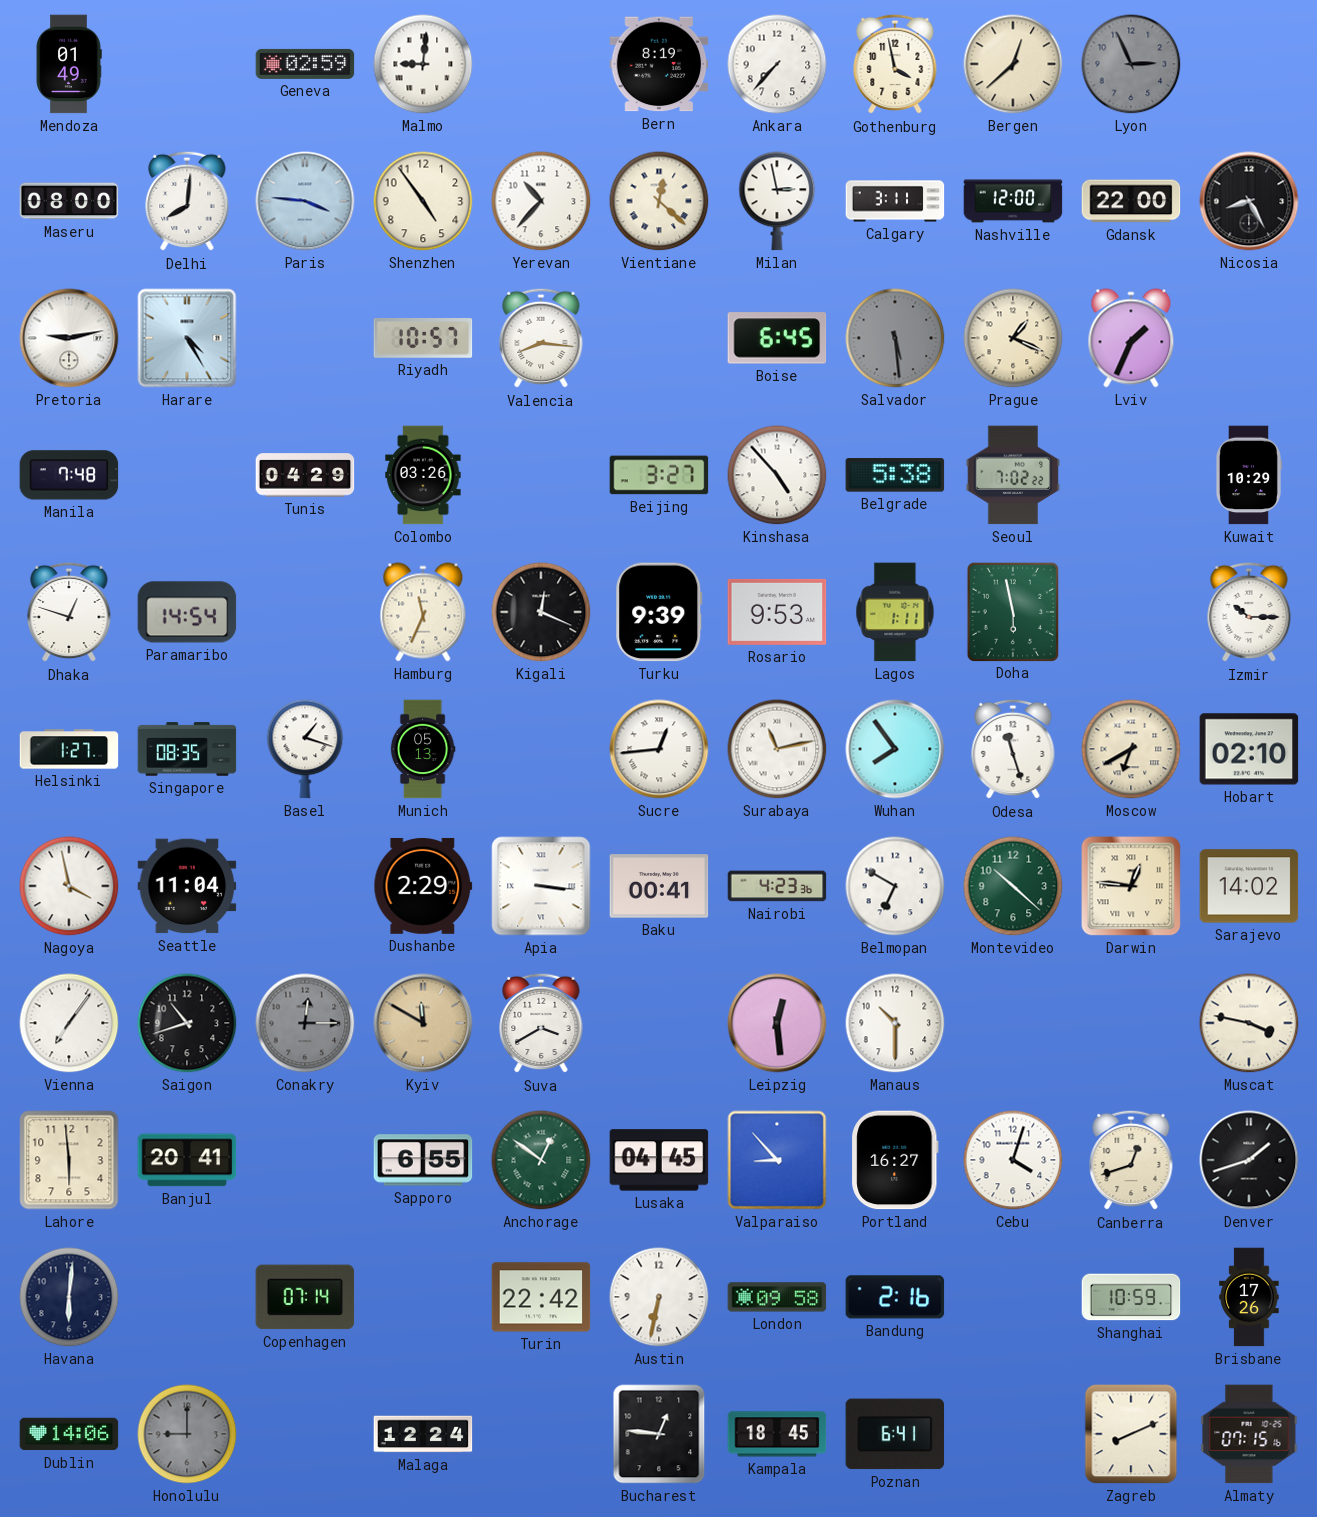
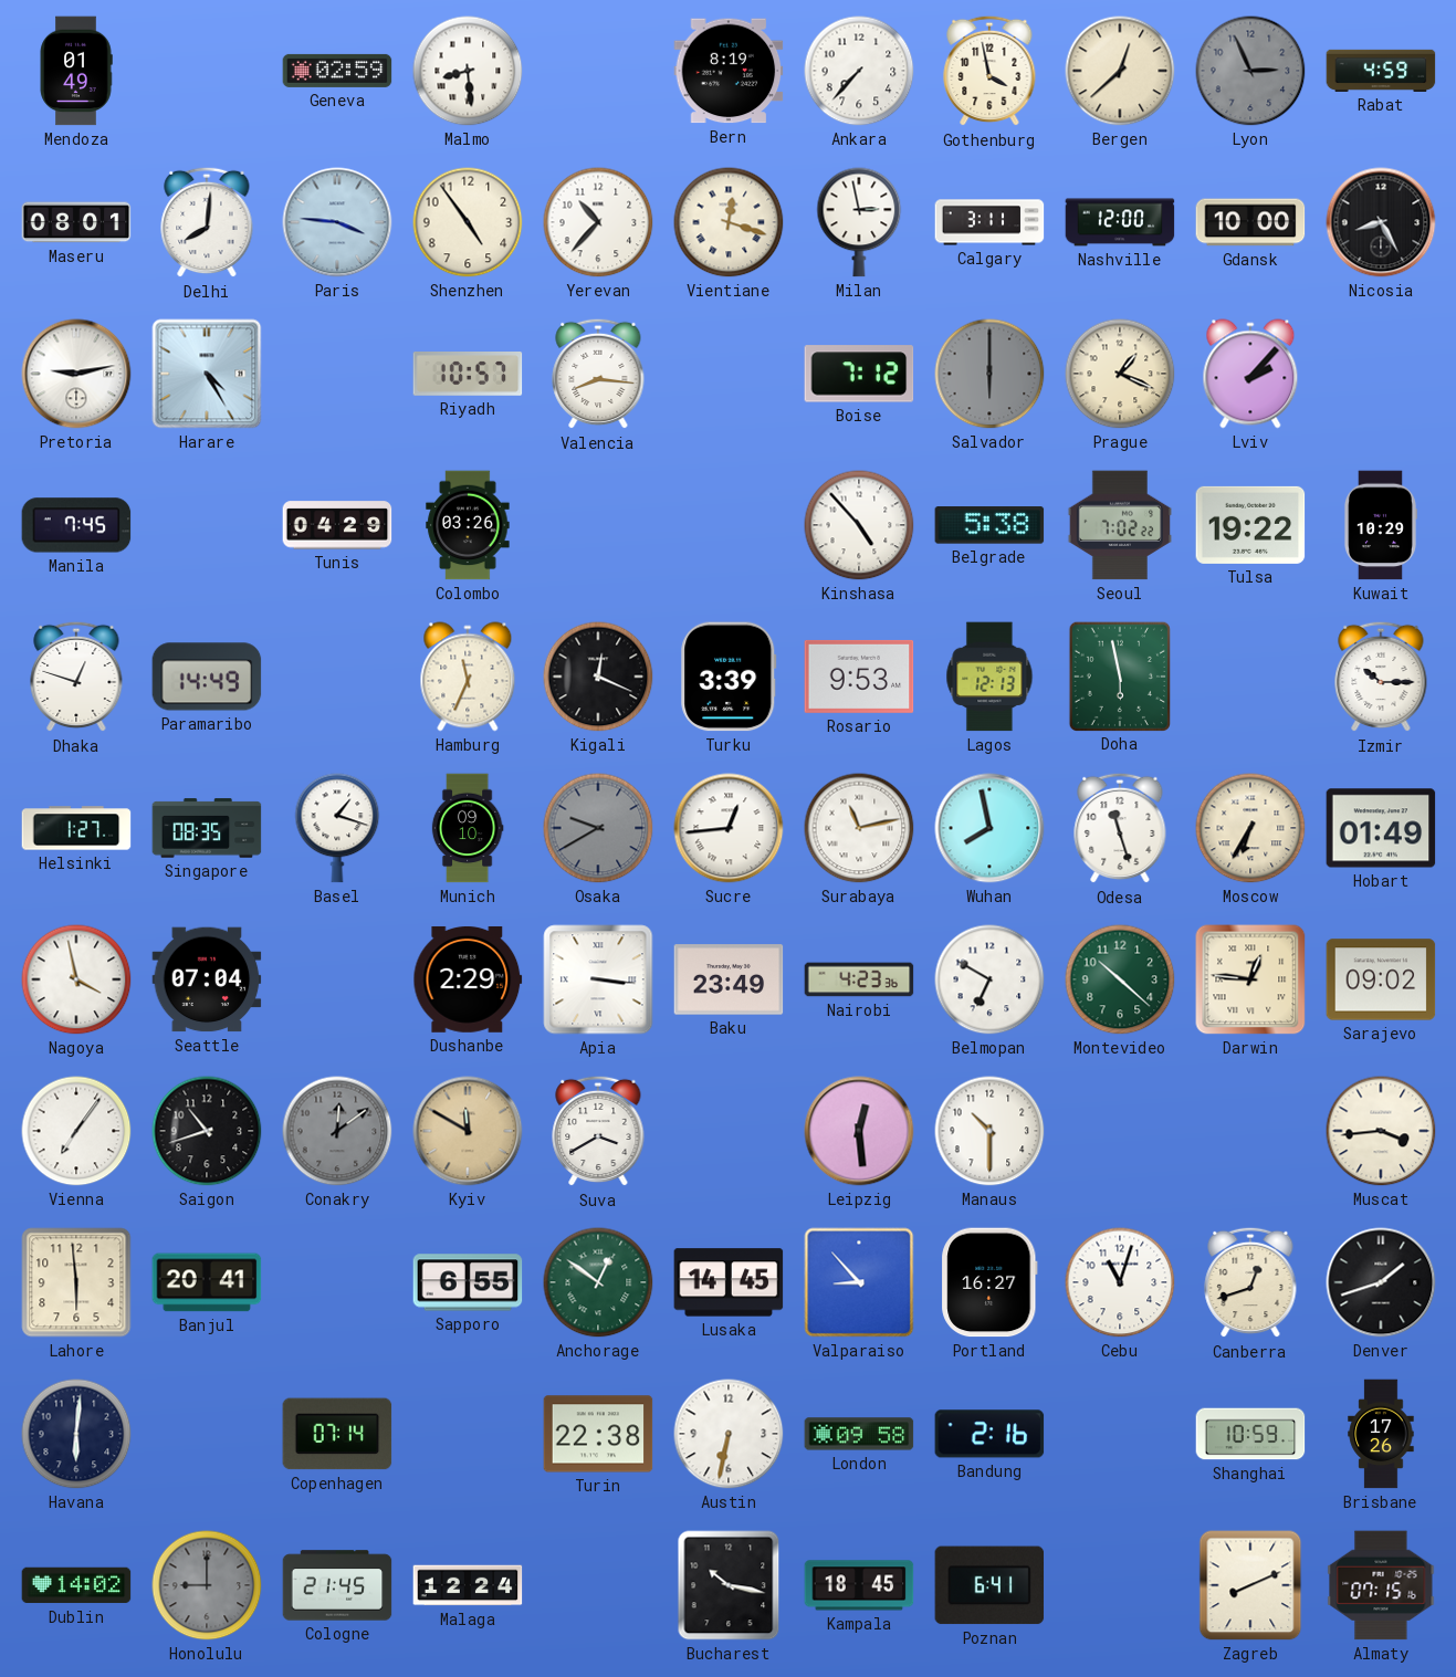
Malmo: 9:01 -> 8:29 (468, 71)
Rabat: none -> 4:59 (1381, 71)
Maseru: 08:00 -> 08:01 (76, 222)
Vientiane: 12:22 -> 12:18 (729, 222)
Gdansk: 22:00 -> 10:00 (1250, 222)
Boise: 6:45 -> 7:12 (859, 374)
Salvador: 5:29 -> 6:00 (989, 374)
Lviv: 1:34 -> 2:07 (1250, 374)
Manila: 7:48 -> 7:45 (76, 525)
Beijing: 3:27 -> none (659, 475)
Tulsa: none -> 19:22 (1250, 525)
Paramaribo: 14:54 -> 14:49 (207, 677)
Turku: 9:39 -> 3:39 (729, 677)
Lagos: 1:11 -> 12:13 (989, 677)
Munich: 05:13 -> 09:10 (468, 828)
Osaka: none -> 9:40 (598, 828)
Wuhan: 7:54 -> 7:58 (989, 828)
Moscow: 6:40 -> 6:35 (1250, 828)
Hobart: 02:10 -> 01:49 (1381, 828)
Seattle: 11:04 -> 07:04 (207, 979)
Baku: 00:41 -> 23:49 (729, 979)
Sarajevo: 14:02 -> 09:02 (1381, 979)
Conakry: 12:15 -> 12:09 (337, 1131)
Muscat: 3:47 -> 3:44 (1381, 1131)
Lusaka: 04:45 -> 14:45 (729, 1282)
Cebu: 4:03 -> 11:03 (1120, 1282)
Turin: 22:42 -> 22:38 (598, 1434)
Dublin: 14:06 -> 14:02 (76, 1585)
Cologne: none -> 21:45 (337, 1585)
Bucharest: 12:46 -> 10:17 (729, 1585)
